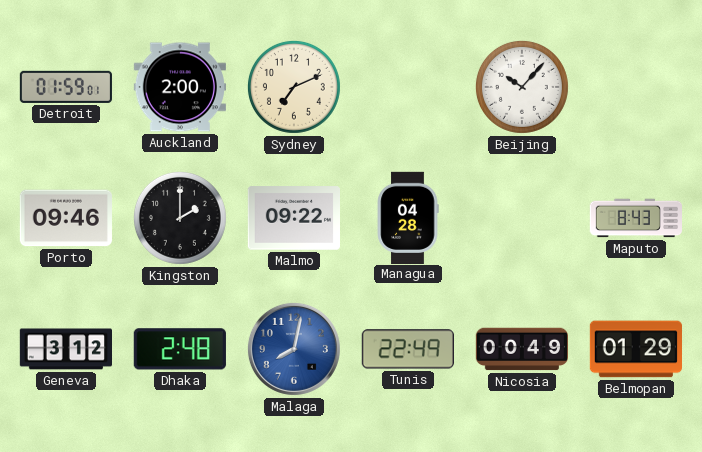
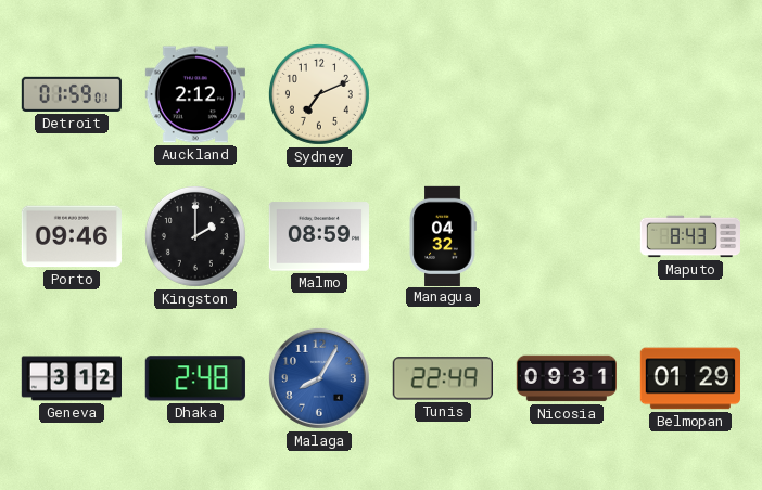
Auckland: 2:00 -> 2:12 (194, 94)
Beijing: 10:07 -> none (522, 87)
Malmo: 09:22 -> 08:59 (318, 236)
Managua: 04:28 -> 04:32 (443, 235)
Malaga: 8:02 -> 8:05 (319, 378)
Nicosia: 00:49 -> 09:31 (566, 378)
